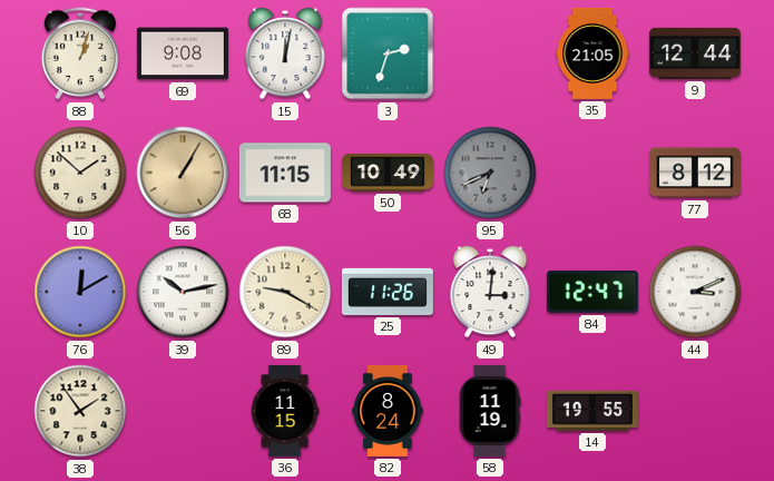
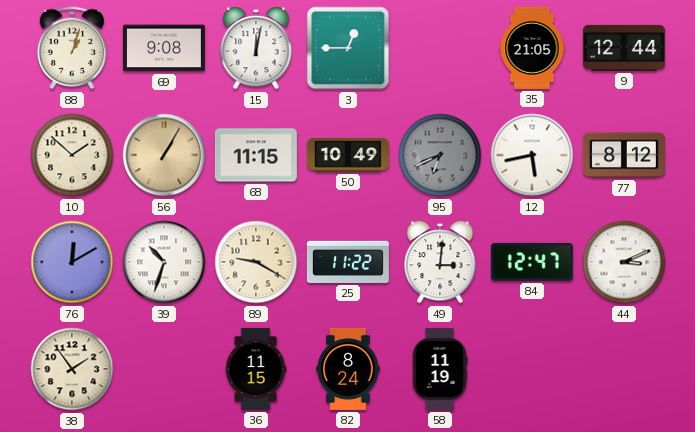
3: 2:33 -> 12:45 (348, 48)
12: none -> 5:43 (532, 155)
39: 10:13 -> 10:33 (164, 262)
25: 11:26 -> 11:22 (348, 262)
14: 19:55 -> none (592, 411)
